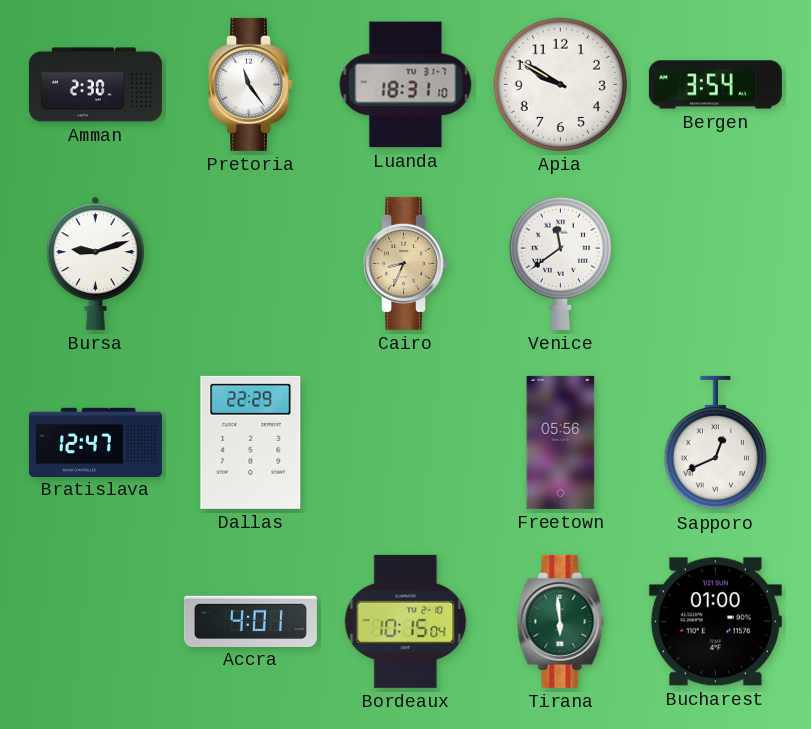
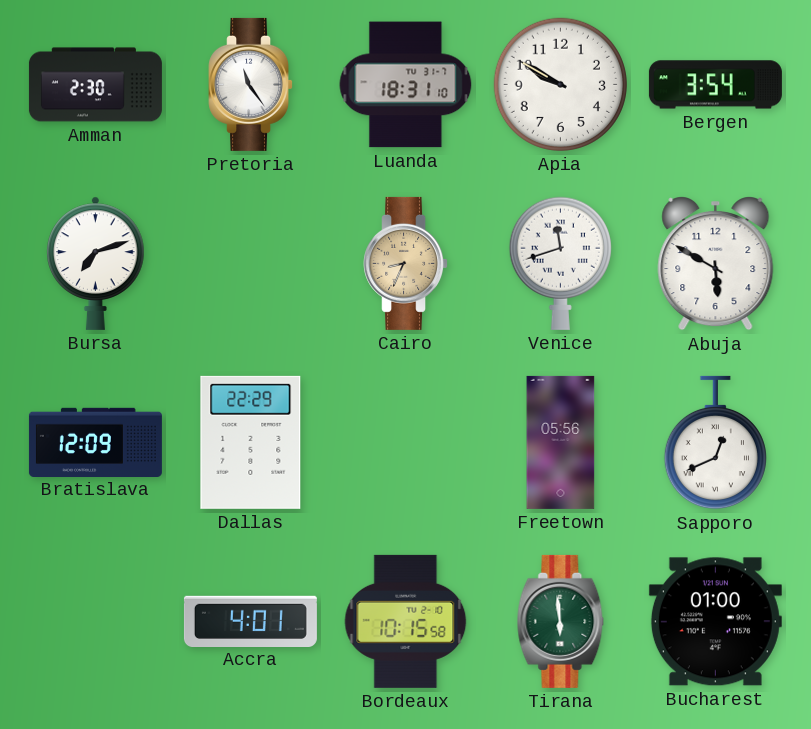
Bursa: 9:12 -> 7:12 (96, 263)
Venice: 11:39 -> 11:42 (560, 263)
Abuja: none -> 5:50 (716, 264)
Bratislava: 12:47 -> 12:09 (95, 442)
Bordeaux: 10:15:04 -> 10:15:58 (406, 621)
